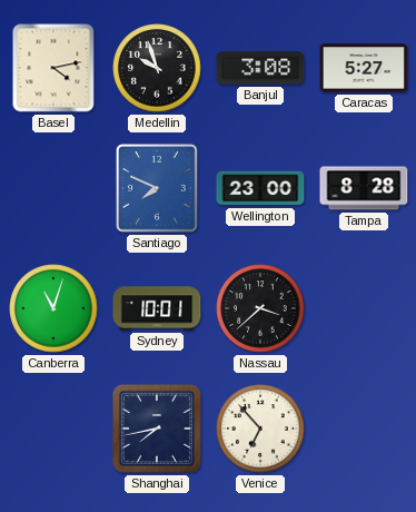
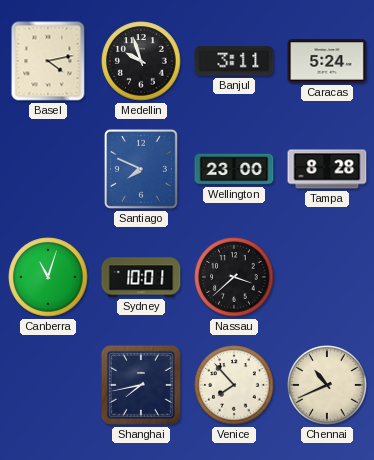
Banjul: 3:08 -> 3:11 (234, 61)
Caracas: 5:27 -> 5:24 (327, 61)
Venice: 6:53 -> 7:53 (234, 385)
Chennai: none -> 10:41 (327, 385)
